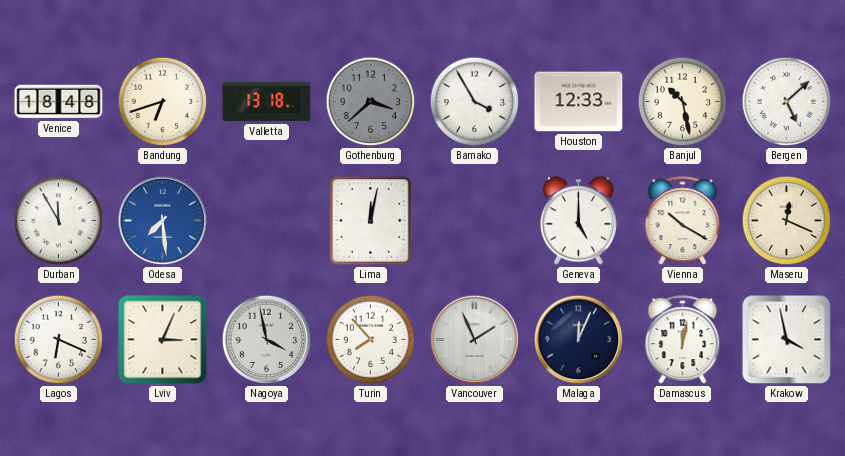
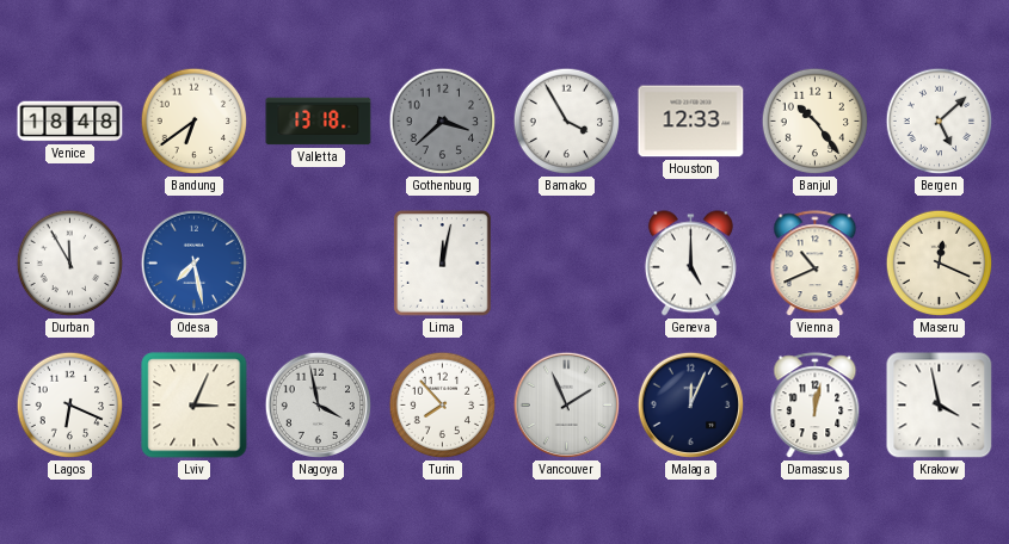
Bandung: 6:42 -> 6:39 (195, 122)
Banjul: 10:28 -> 10:24 (816, 122)
Odesa: 7:29 -> 7:28 (195, 264)
Vienna: 10:20 -> 10:41 (816, 264)
